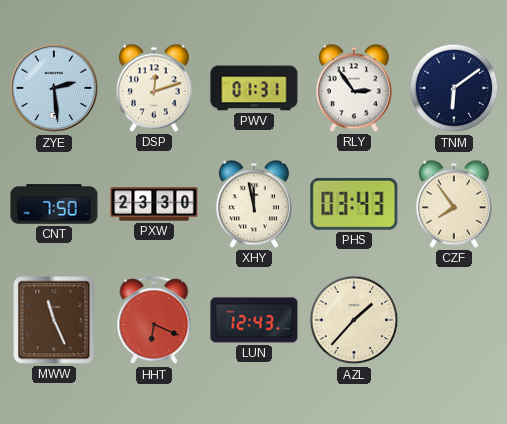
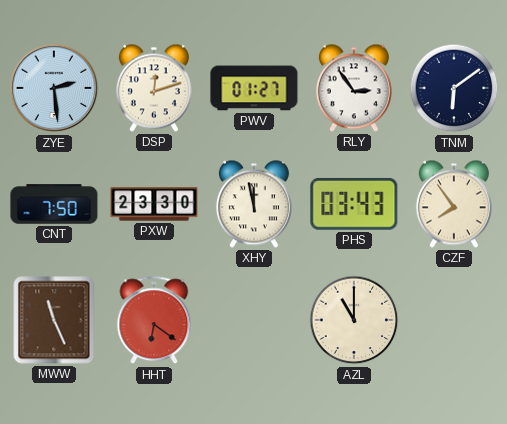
PWV: 01:31 -> 01:27 (254, 88)
HHT: 6:19 -> 6:21 (154, 321)
LUN: 12:43 -> none (254, 320)
AZL: 1:37 -> 11:00 (354, 320)
